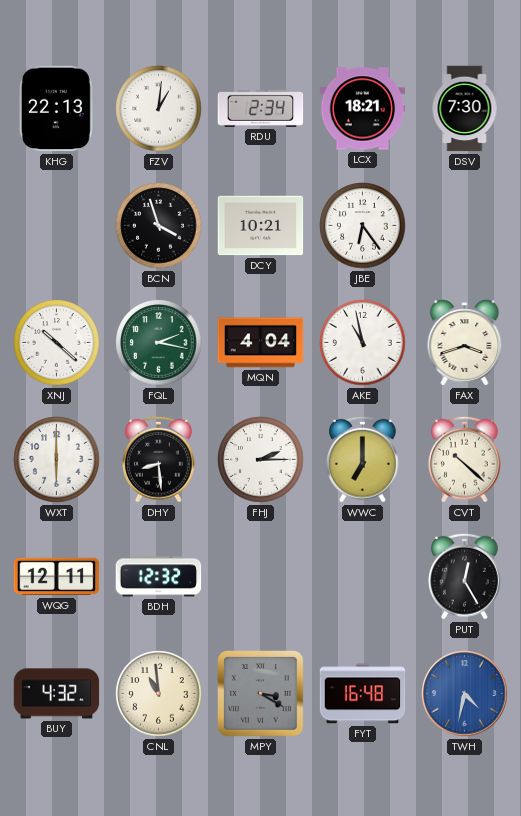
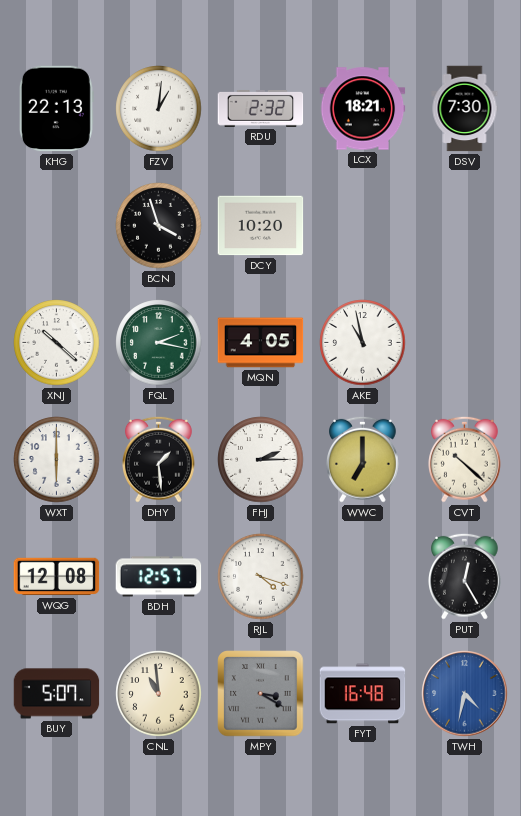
RDU: 2:34 -> 2:32 (261, 108)
DCY: 10:21 -> 10:20 (261, 226)
JBE: 6:24 -> none (363, 226)
MQN: 4:04 -> 4:05 (261, 343)
FAX: 3:42 -> none (465, 343)
DHY: 8:29 -> 1:29 (159, 459)
WQG: 12:11 -> 12:08 (57, 577)
BDH: 12:32 -> 12:57 (159, 577)
RJL: none -> 4:18 (261, 577)
BUY: 4:32 -> 5:07 (57, 694)
